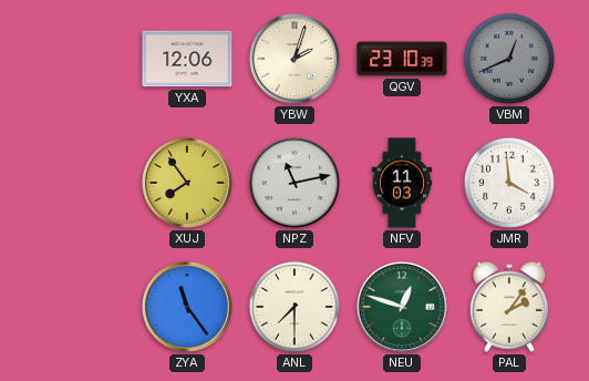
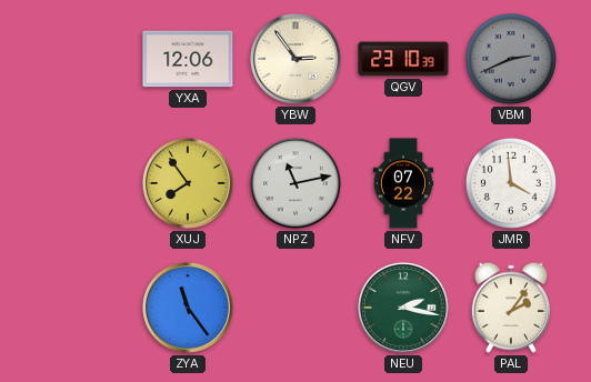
YBW: 2:03 -> 2:54 (295, 59)
VBM: 12:41 -> 2:41 (511, 59)
NFV: 11:03 -> 07:22 (403, 183)
ANL: 7:30 -> none (294, 307)
NEU: 12:48 -> 2:17 (403, 308)
